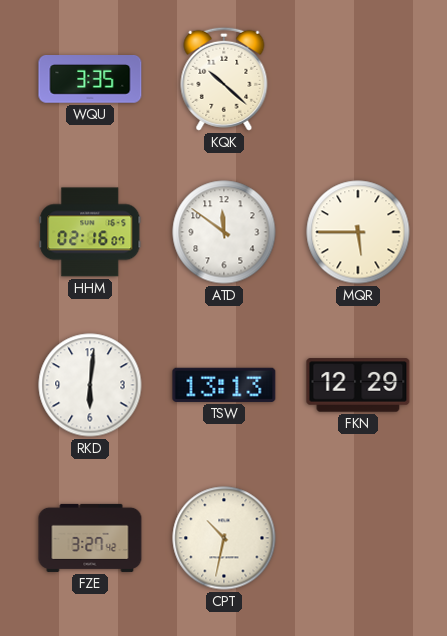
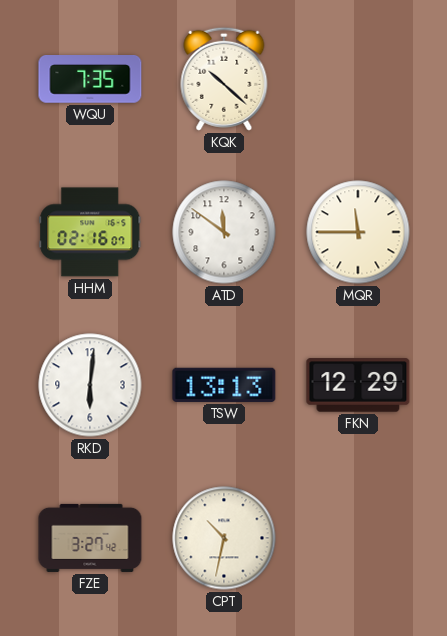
WQU: 3:35 -> 7:35 (90, 79)
MQR: 5:45 -> 11:45 (358, 232)
